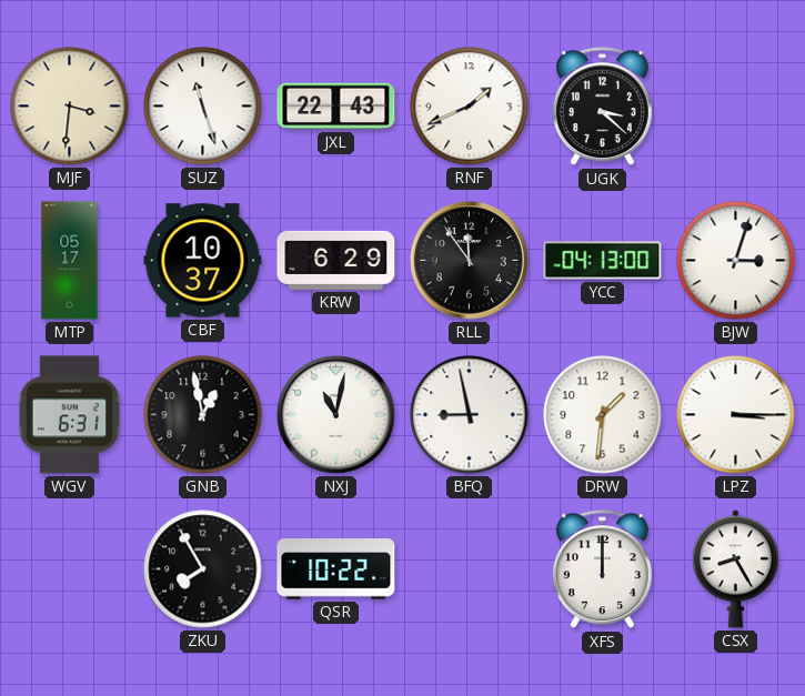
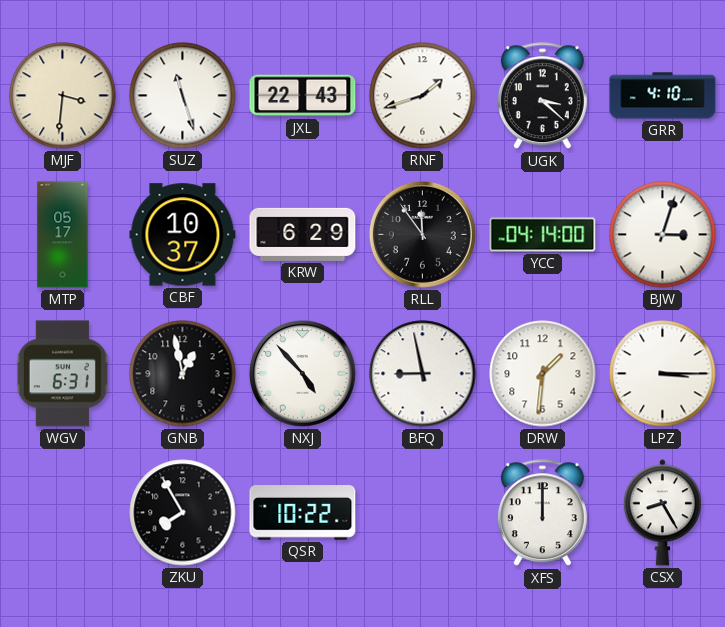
RNF: 1:41 -> 1:42 (423, 96)
GRR: none -> 4:10 (663, 96)
YCC: 04:13 -> 04:14 (543, 235)
NXJ: 11:02 -> 4:53 (302, 373)
